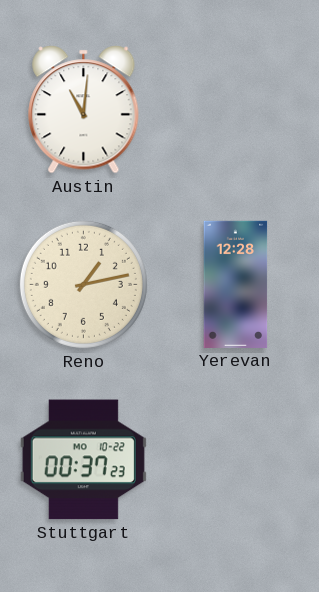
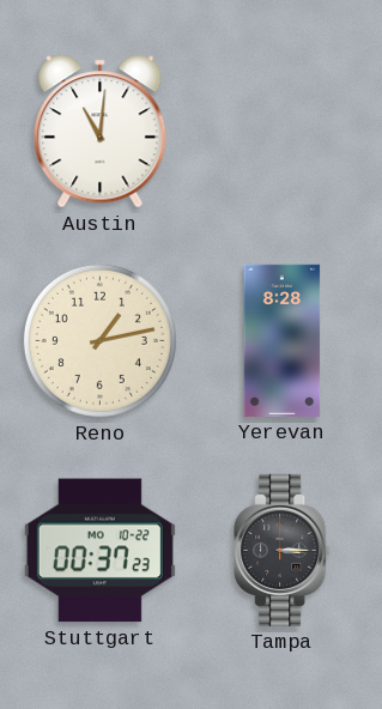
Yerevan: 12:28 -> 8:28 (283, 340)
Tampa: none -> 3:15 (283, 550)
